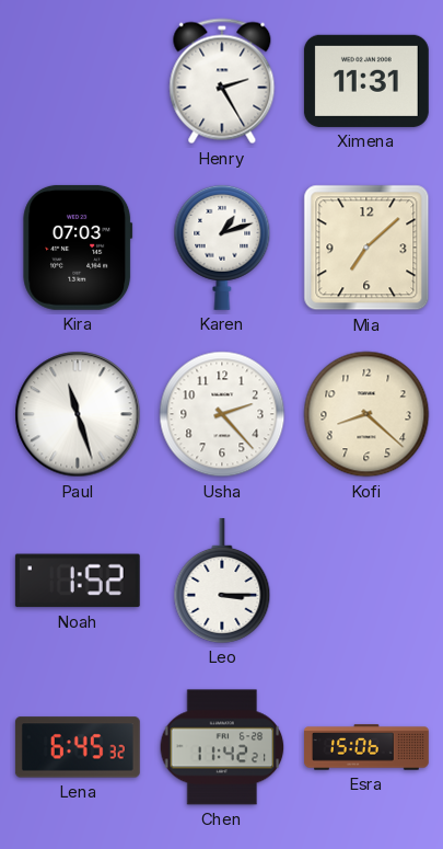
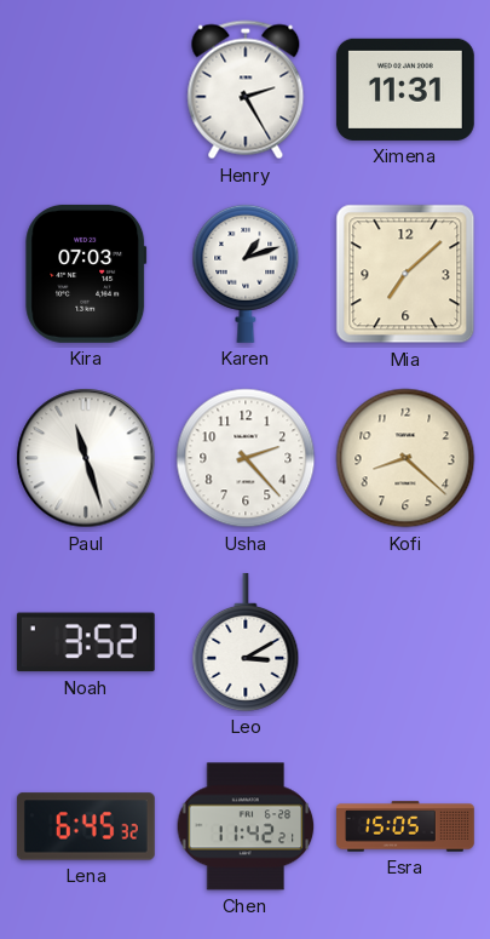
Noah: 1:52 -> 3:52 (86, 642)
Leo: 3:15 -> 3:10 (246, 642)
Esra: 15:06 -> 15:05 (407, 826)
